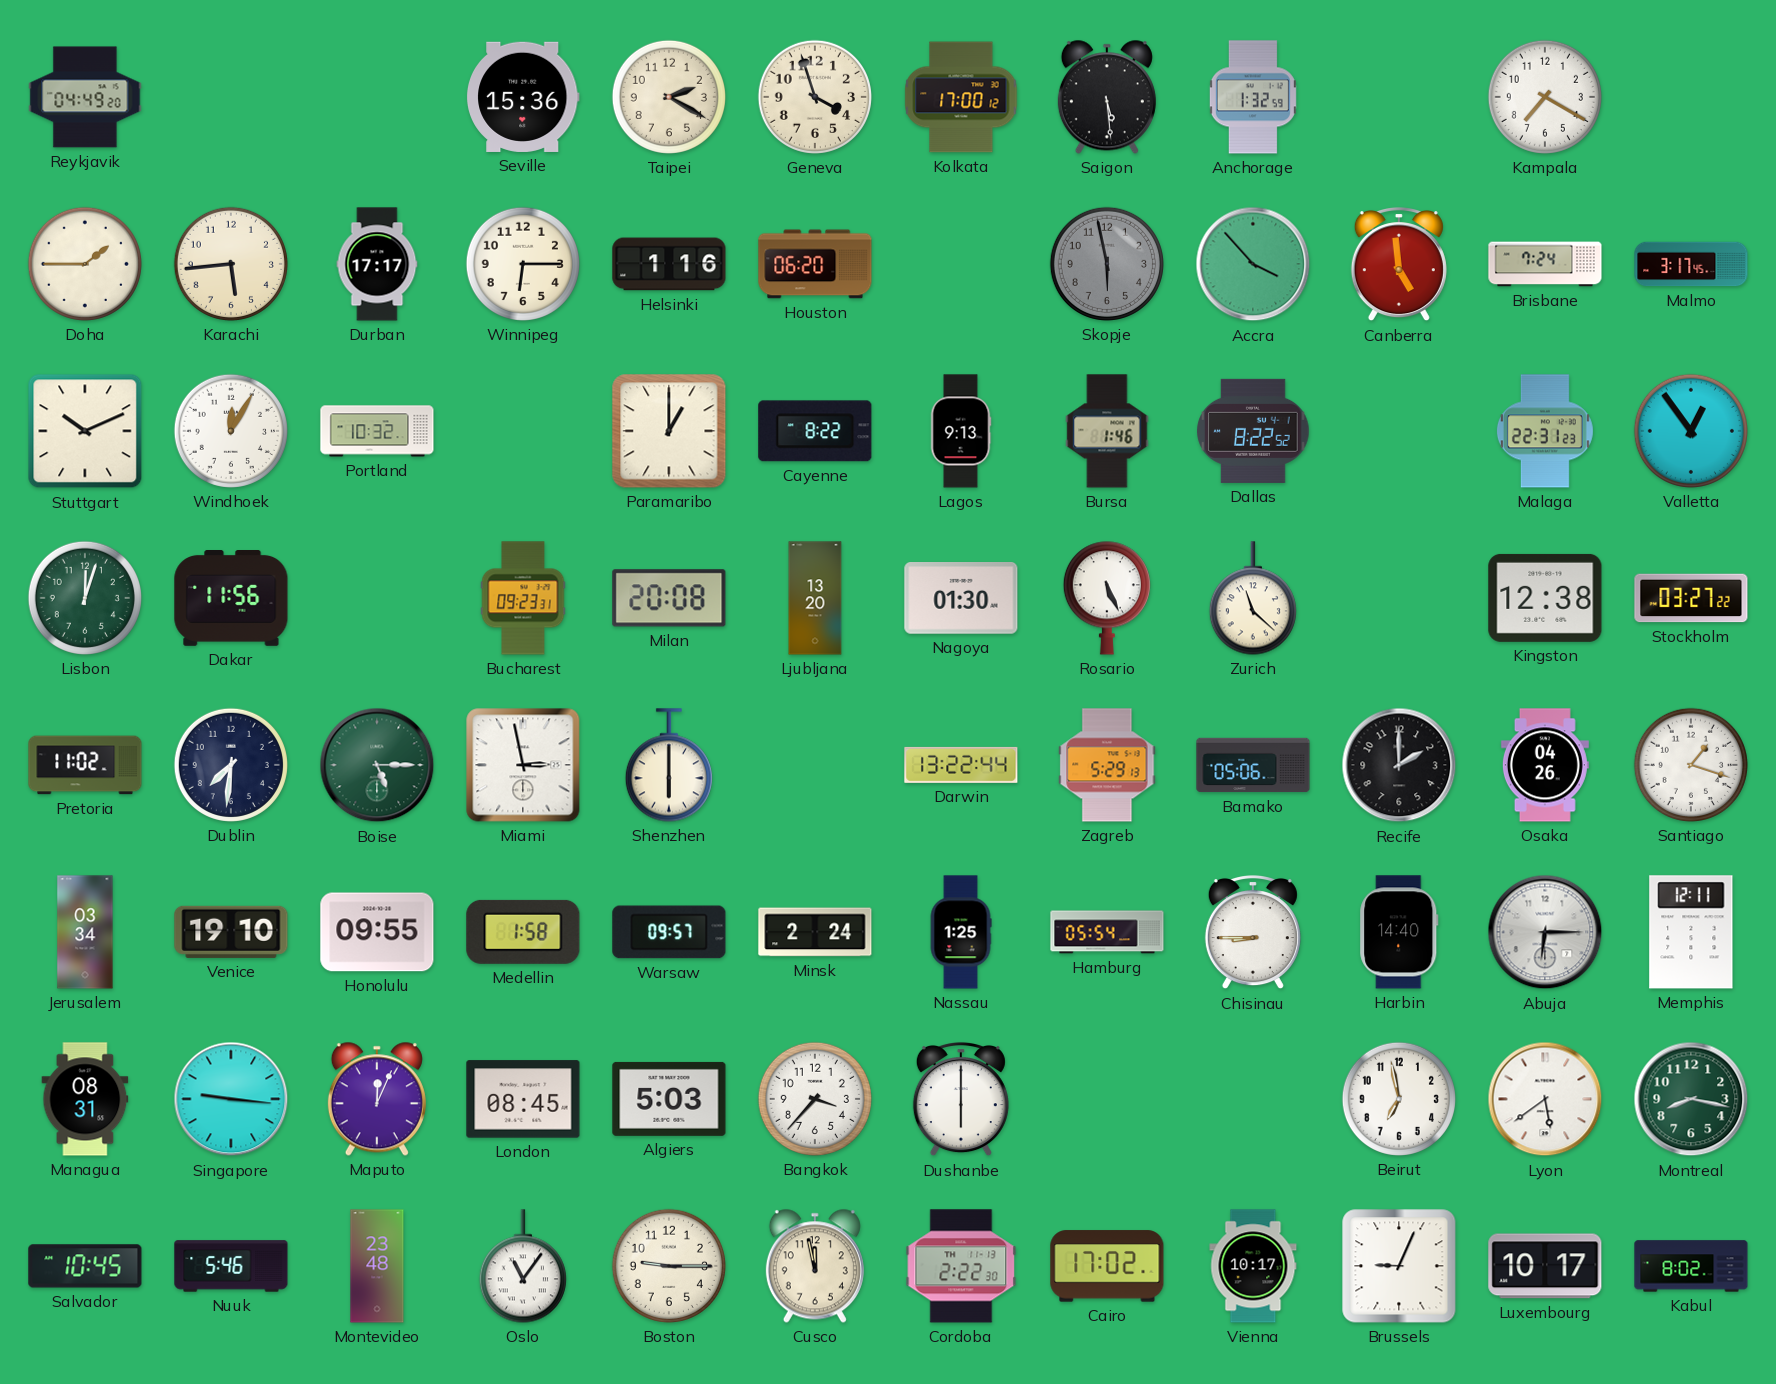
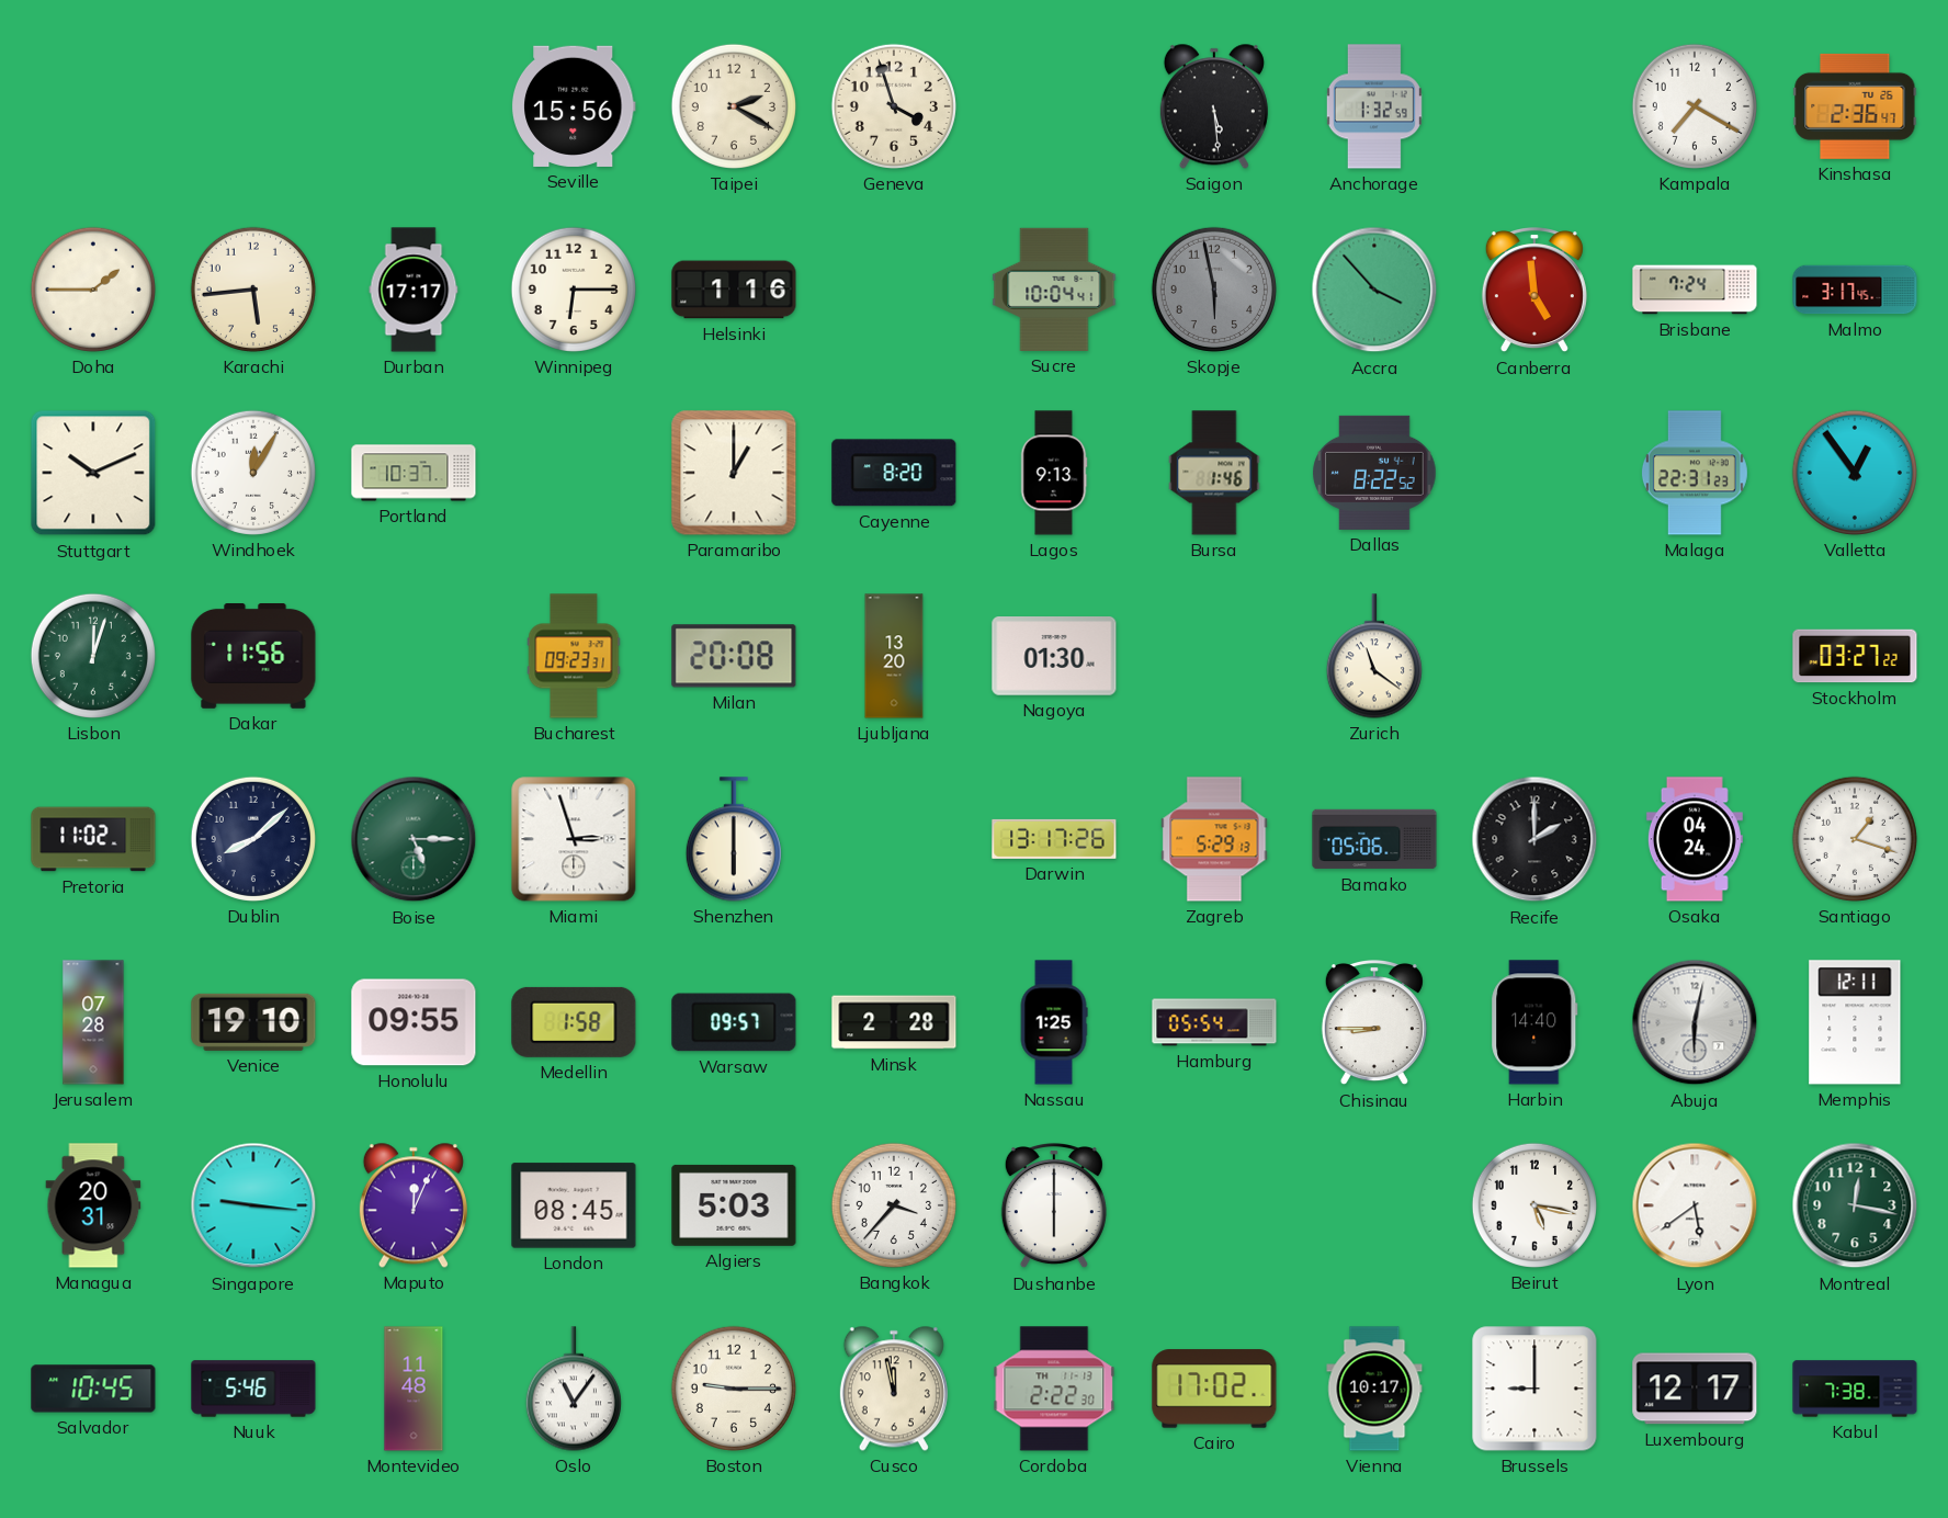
Reykjavik: 04:49 -> none (85, 97)
Seville: 15:36 -> 15:56 (574, 106)
Kolkata: 17:00 -> none (961, 97)
Kinshasa: none -> 2:36 (1855, 106)
Houston: 06:20 -> none (815, 264)
Sucre: none -> 10:04 (1054, 290)
Portland: 10:32 -> 10:37 (414, 473)
Cayenne: 8:22 -> 8:20 (894, 473)
Rosario: 5:26 -> none (1107, 598)
Zurich: 11:22 -> 11:21 (1374, 656)
Kingston: 12:38 -> none (1545, 598)
Dublin: 7:31 -> 8:08 (253, 839)
Miami: 2:58 -> 2:57 (574, 839)
Darwin: 13:22 -> 13:17 (1054, 839)
Osaka: 04:26 -> 04:24 (1695, 839)
Jerusalem: 03:34 -> 07:28 (93, 1022)
Minsk: 2:24 -> 2:28 (894, 1022)
Abuja: 6:15 -> 6:02 (1695, 1022)
Managua: 08:31 -> 20:31 (93, 1205)
Beirut: 6:58 -> 5:17 (1534, 1205)
Montreal: 8:17 -> 12:17 (1855, 1205)
Montevideo: 23:48 -> 11:48 (414, 1389)
Brussels: 9:04 -> 9:00 (1534, 1389)
Luxembourg: 10:17 -> 12:17 (1695, 1389)
Kabul: 8:02 -> 7:38 (1855, 1389)
